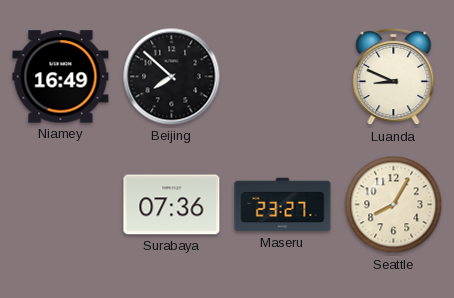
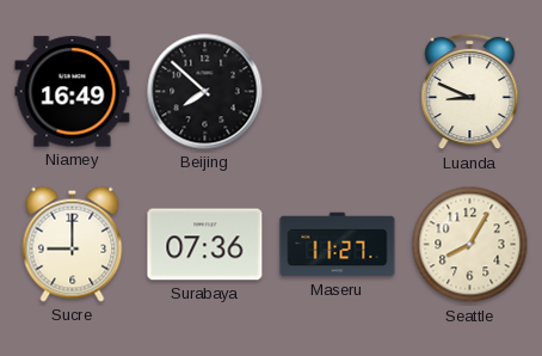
Sucre: none -> 9:00 (73, 244)
Maseru: 23:27 -> 11:27 (338, 245)
